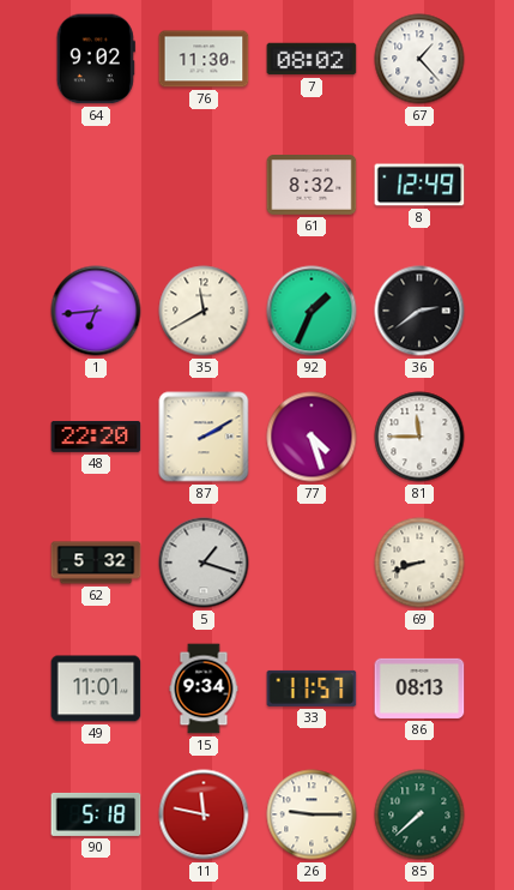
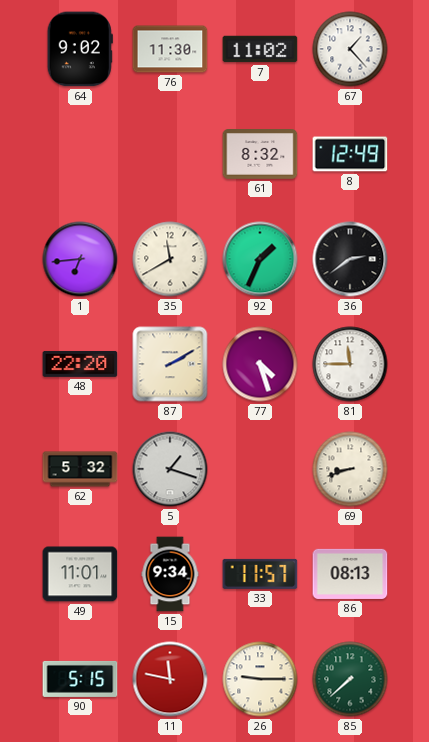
7: 08:02 -> 11:02 (260, 49)
90: 5:18 -> 5:15 (80, 679)
